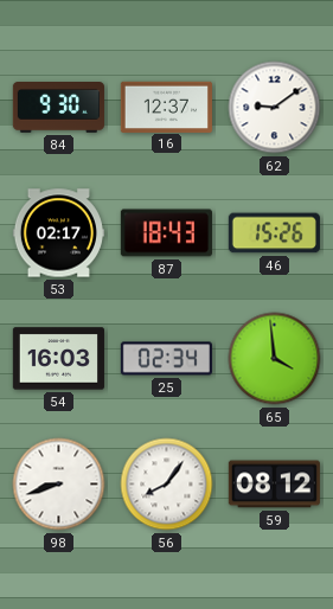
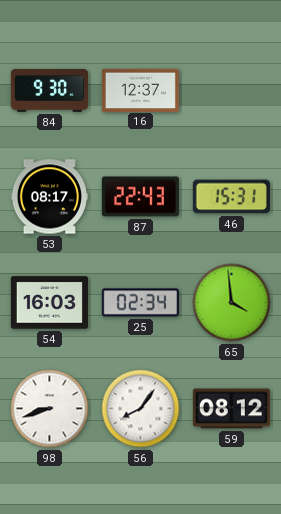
62: 9:09 -> none (275, 108)
53: 02:17 -> 08:17 (49, 197)
87: 18:43 -> 22:43 (140, 197)
46: 15:26 -> 15:31 (231, 197)
